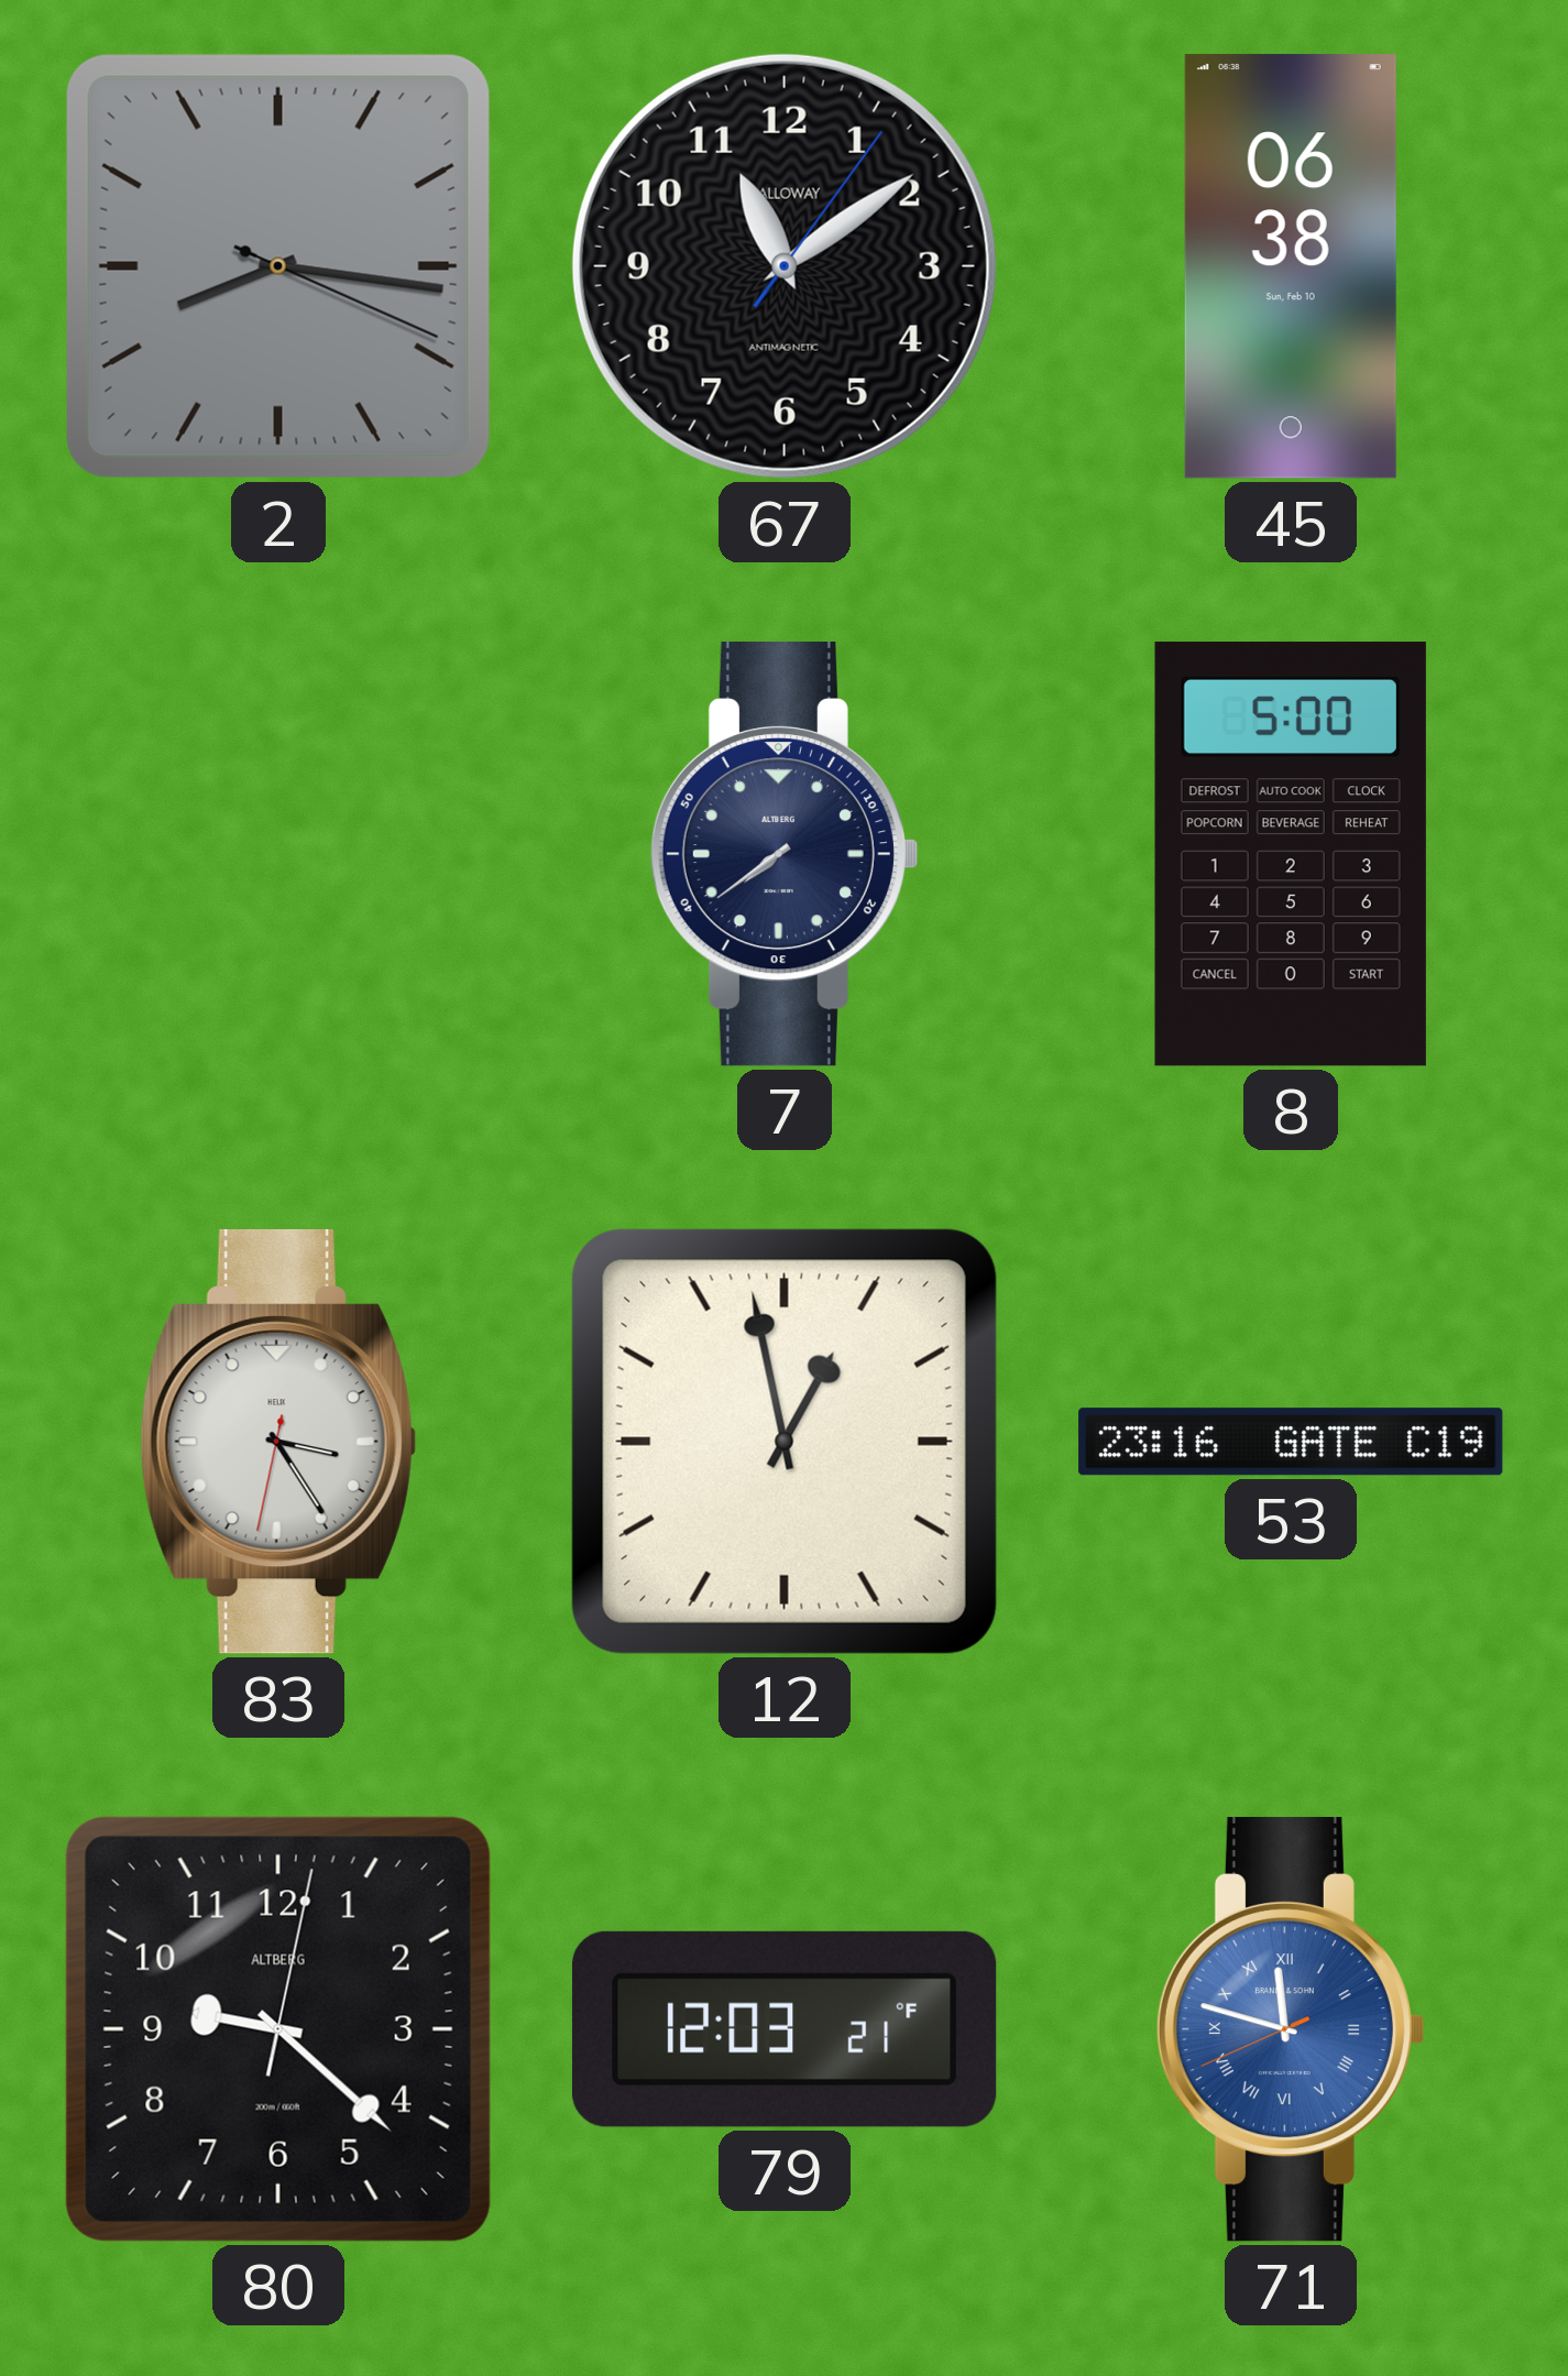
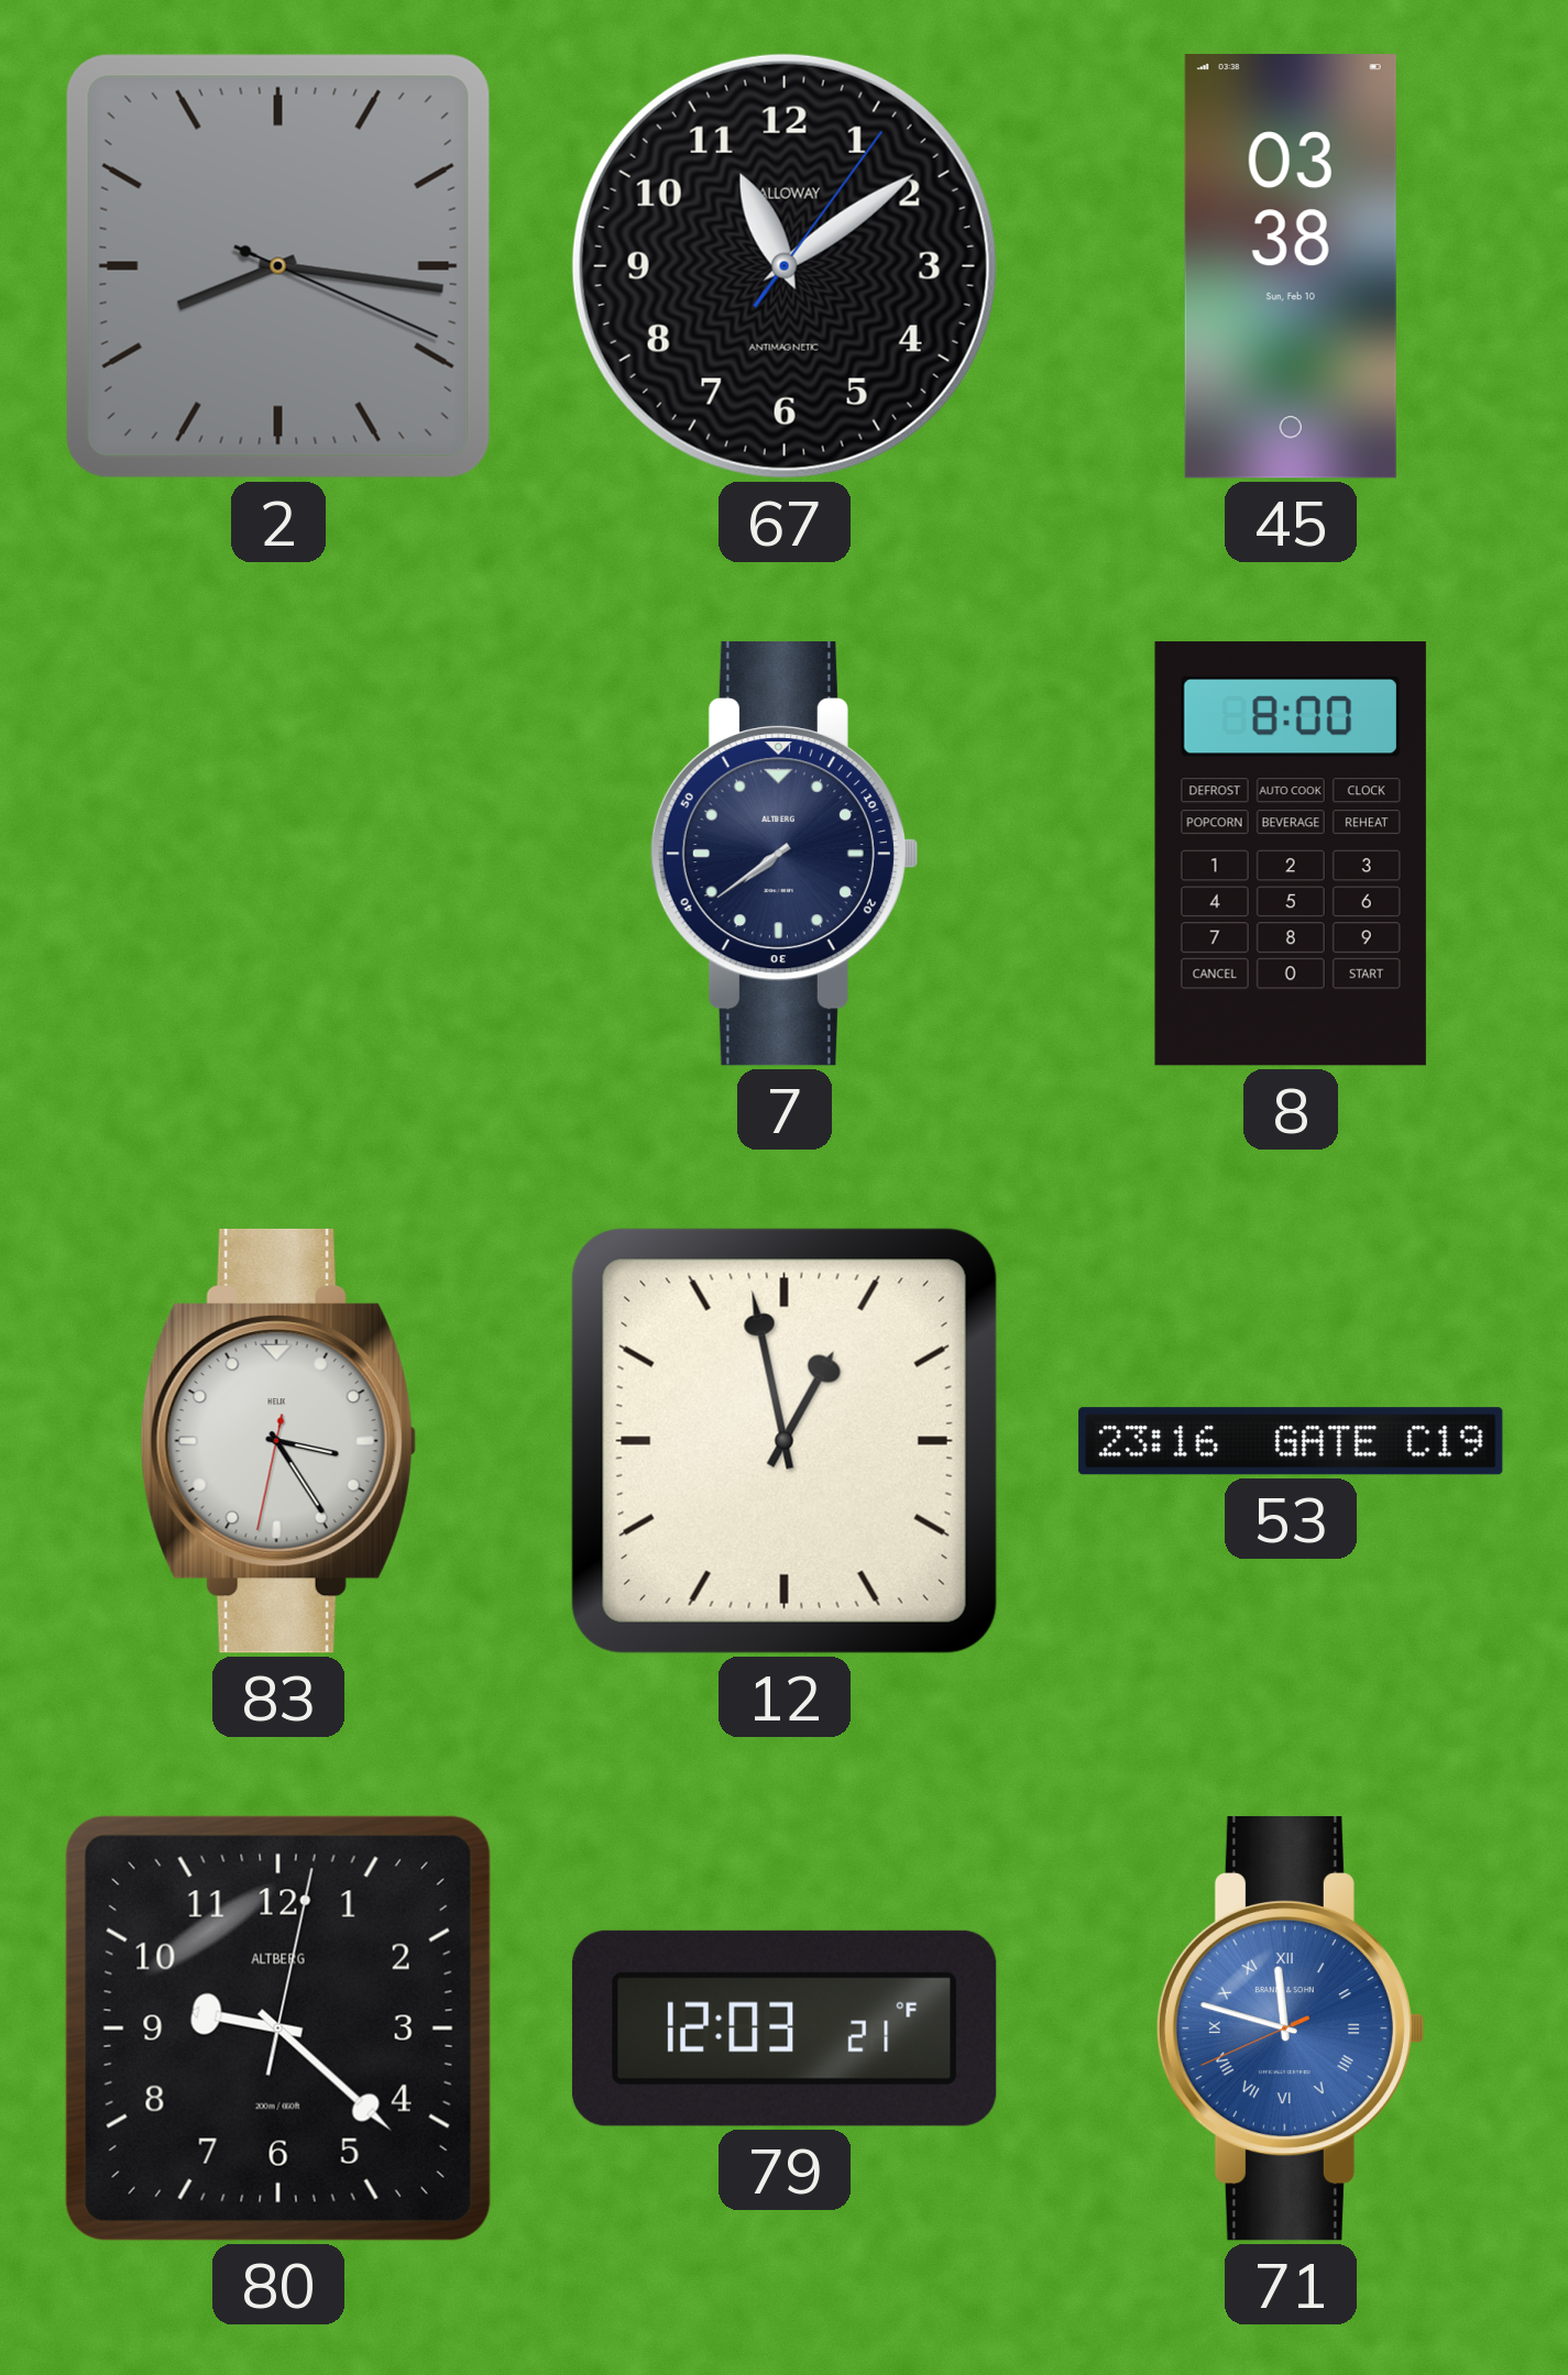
45: 06:38 -> 03:38 (1291, 266)
8: 5:00 -> 8:00 (1291, 854)
